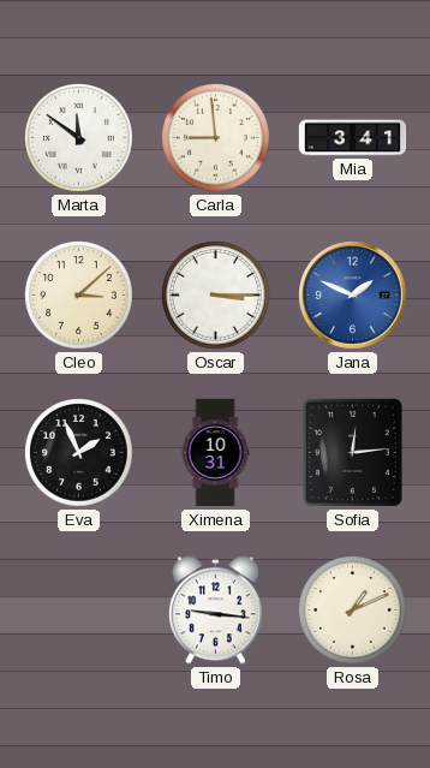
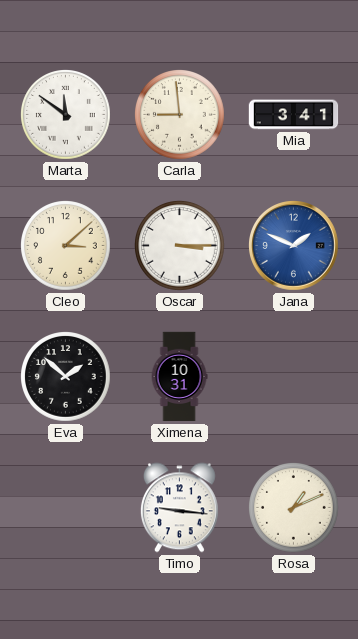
Eva: 1:56 -> 1:52 (66, 377)
Sofia: 12:14 -> none (352, 452)
